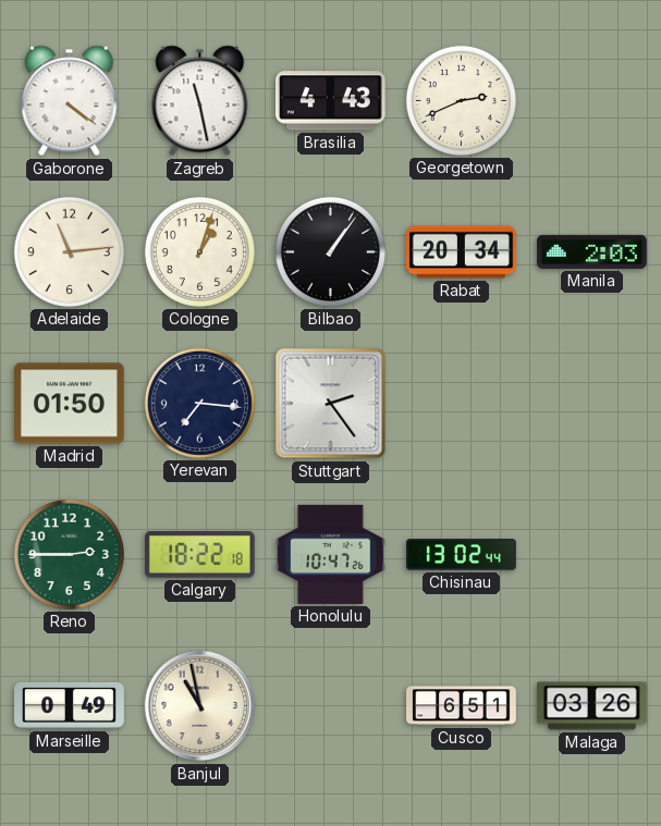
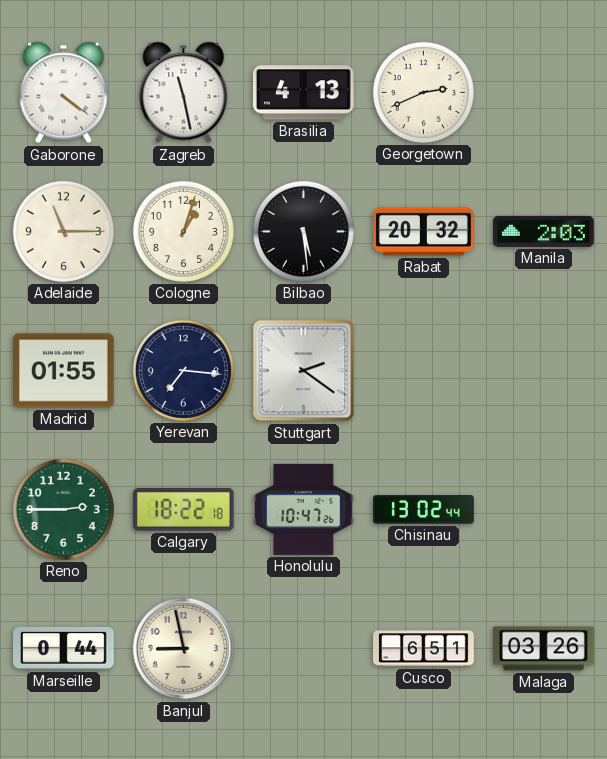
Brasilia: 4:43 -> 4:13 (304, 93)
Adelaide: 11:14 -> 11:15 (63, 231)
Bilbao: 1:06 -> 5:29 (303, 231)
Rabat: 20:34 -> 20:32 (424, 232)
Madrid: 01:50 -> 01:55 (64, 371)
Stuttgart: 2:24 -> 2:21 (304, 371)
Marseille: 0:49 -> 0:44 (64, 648)
Banjul: 10:58 -> 8:58 (184, 649)
